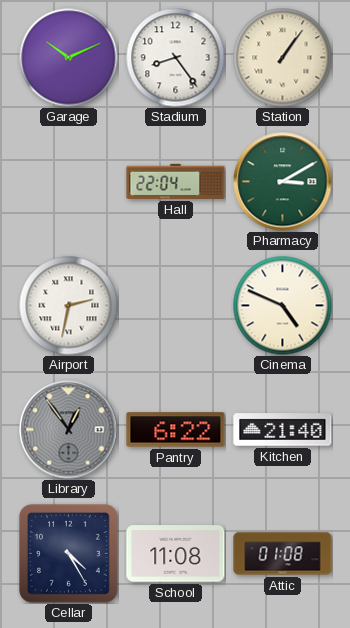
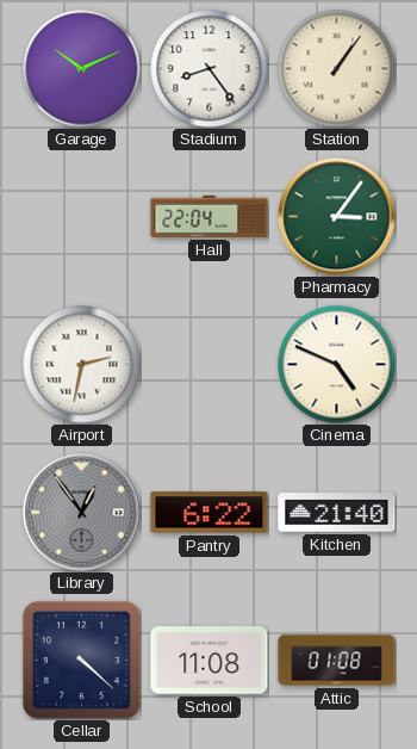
Pharmacy: 3:10 -> 3:06 (337, 217)
Cellar: 4:25 -> 4:22 (81, 660)
